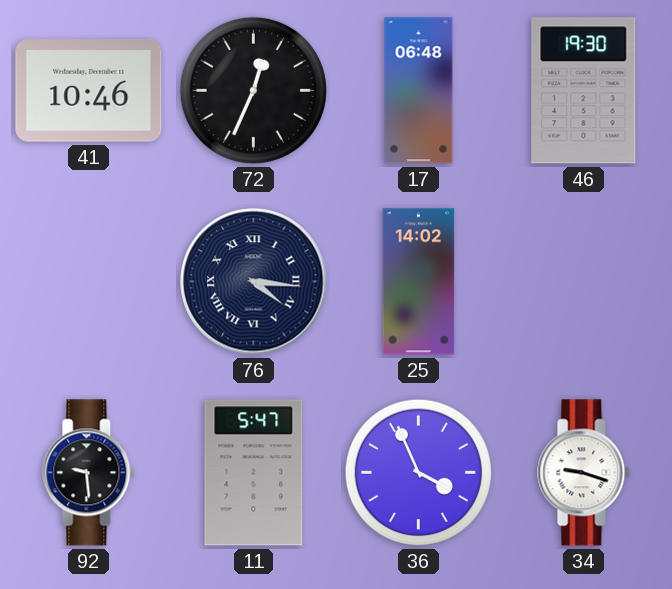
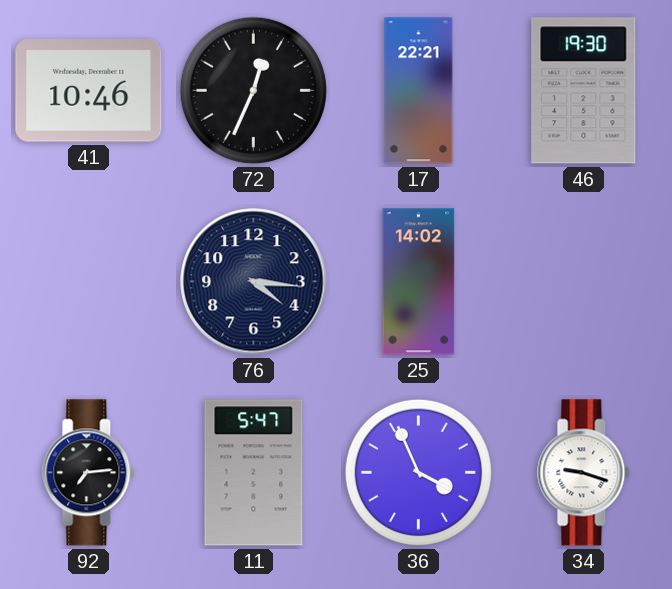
17: 06:48 -> 22:21 (419, 91)
76 numerals: Roman -> Arabic (254, 282)
92: 9:29 -> 7:14 (89, 473)
